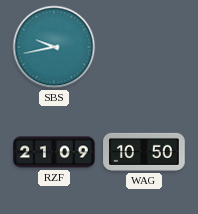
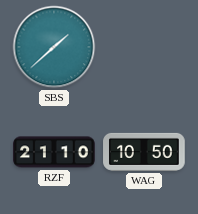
SBS: 9:43 -> 1:38 (54, 47)
RZF: 21:09 -> 21:10 (54, 152)
